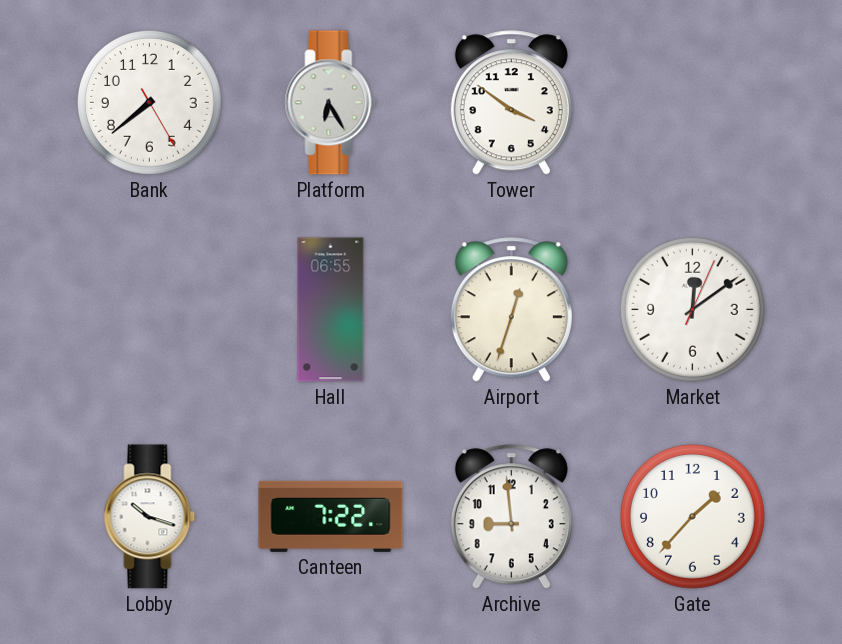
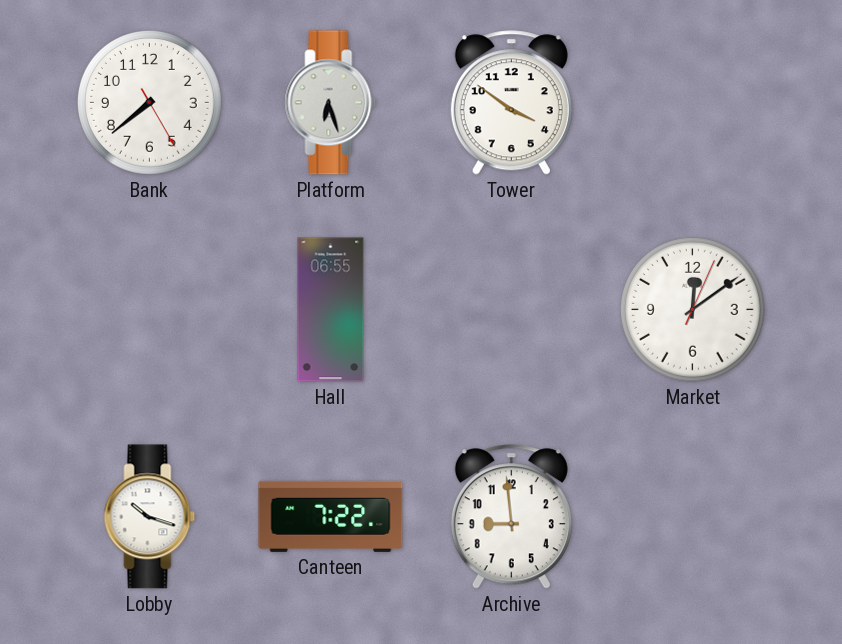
Platform: 6:25 -> 6:27 (331, 103)
Airport: 12:33 -> none (511, 310)
Gate: 1:37 -> none (692, 516)
